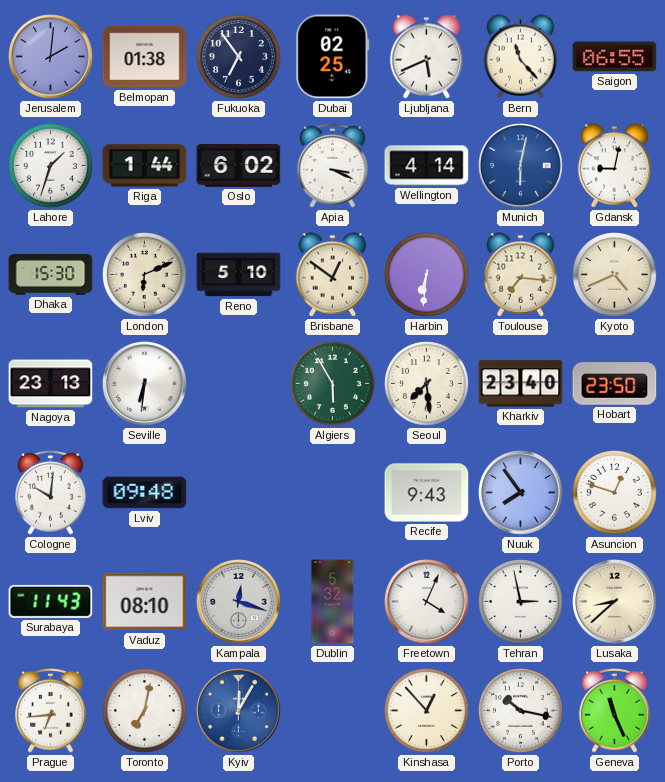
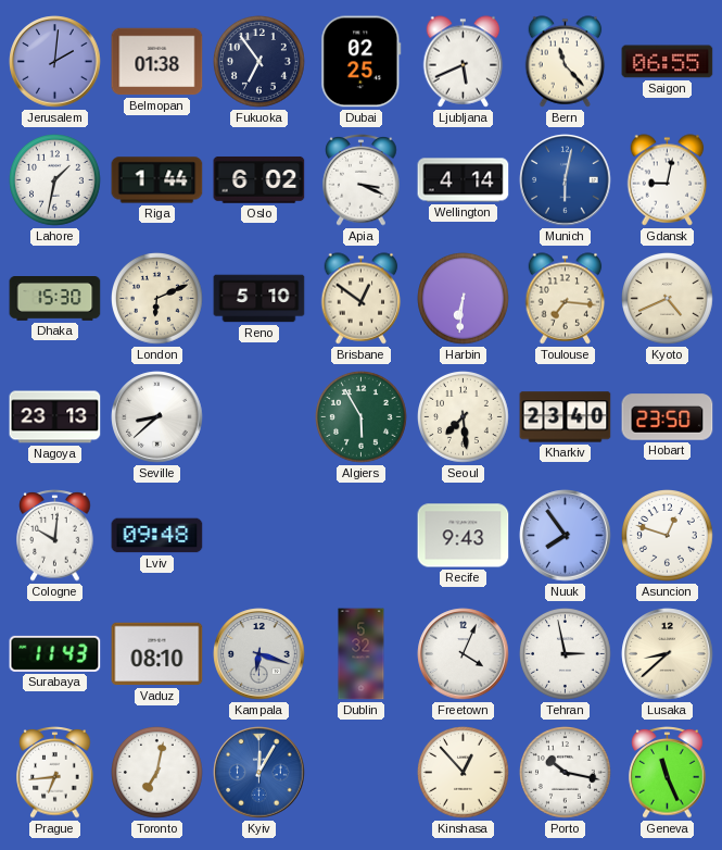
Lahore: 1:33 -> 1:32 (55, 180)
Seville: 6:31 -> 8:38 (157, 417)
Kampala: 12:18 -> 6:18 (259, 654)
